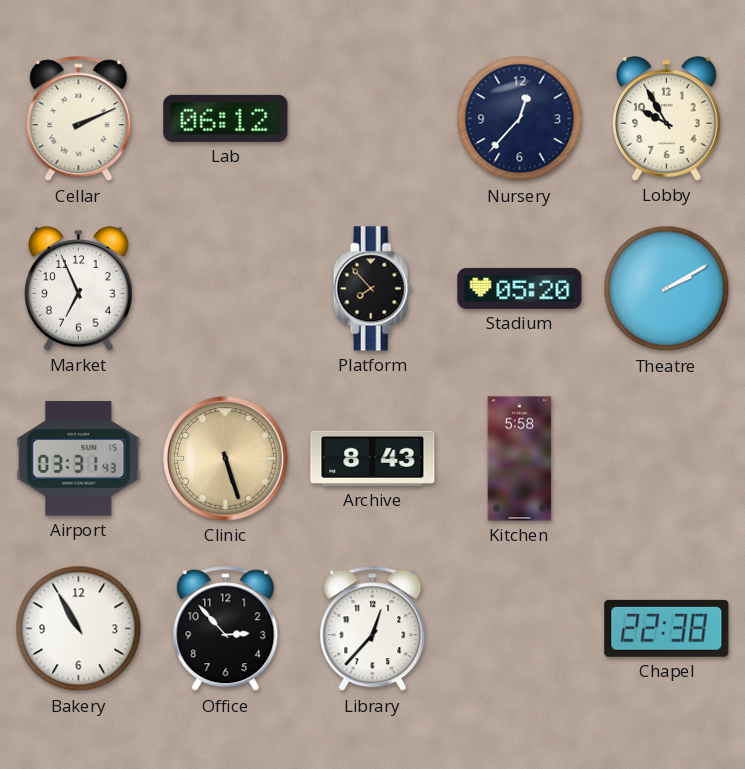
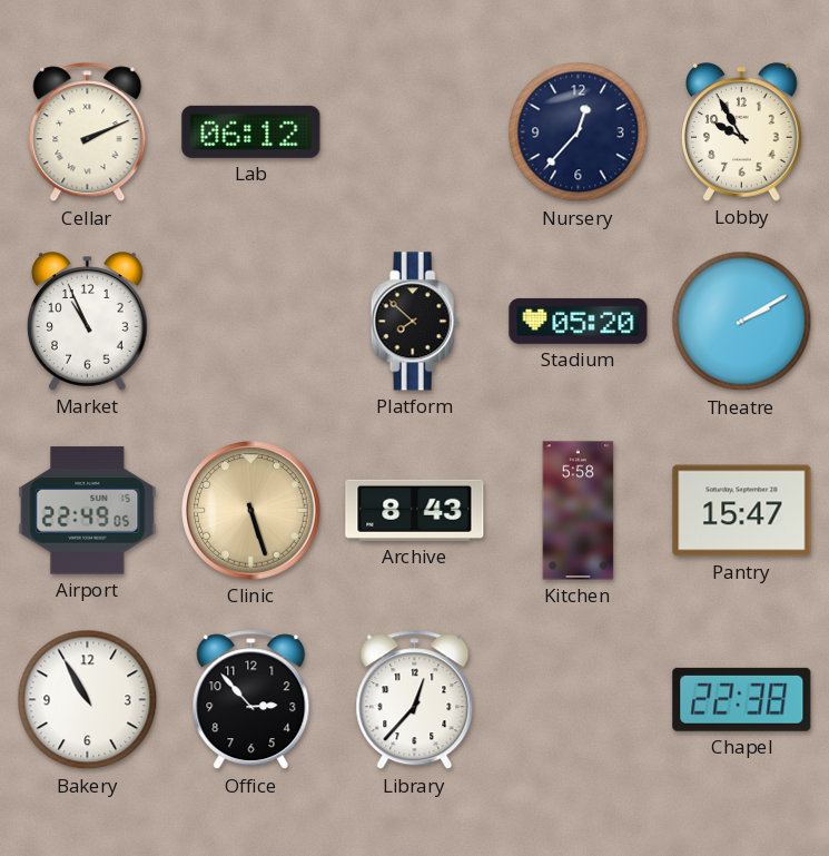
Market: 6:56 -> 10:56 (88, 322)
Platform: 7:53 -> 7:52 (414, 322)
Airport: 03:31 -> 22:49 (88, 511)
Pantry: none -> 15:47 (742, 511)
